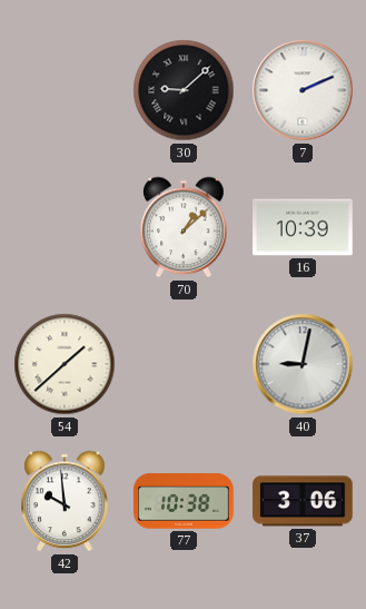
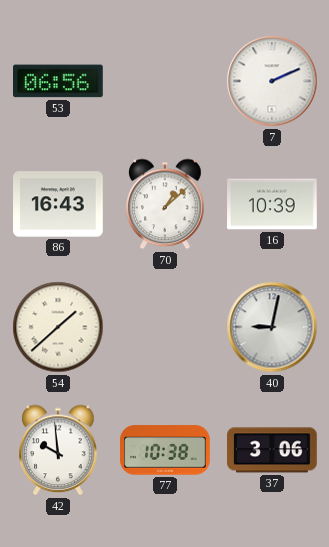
53: none -> 06:56 (59, 81)
30: 9:08 -> none (184, 90)
86: none -> 16:43 (58, 204)
